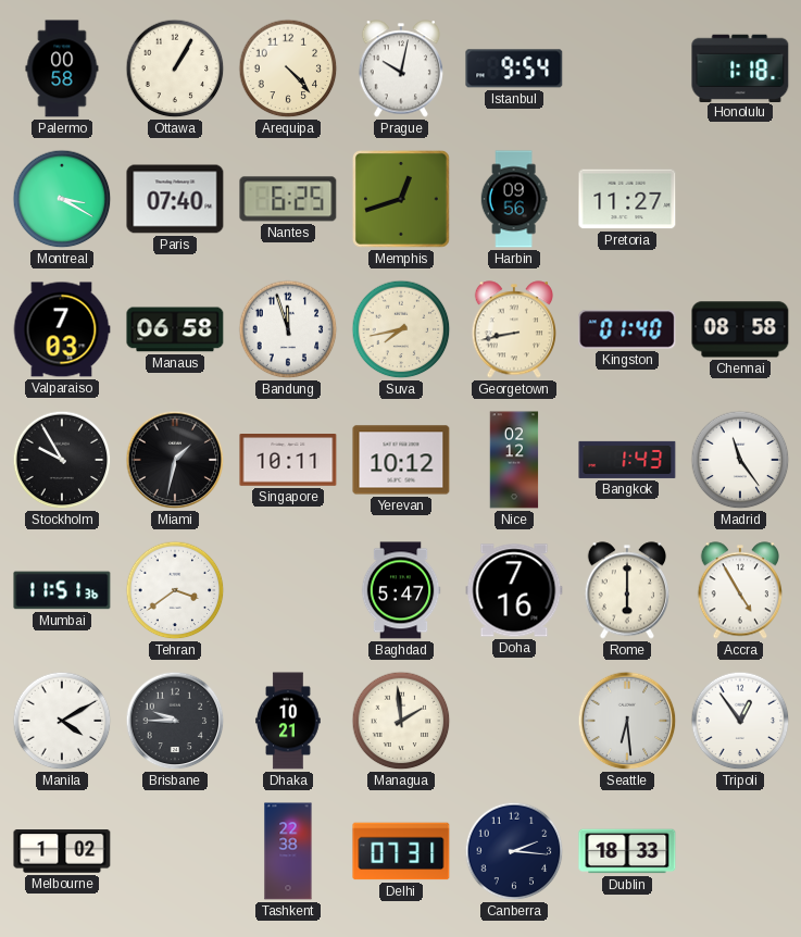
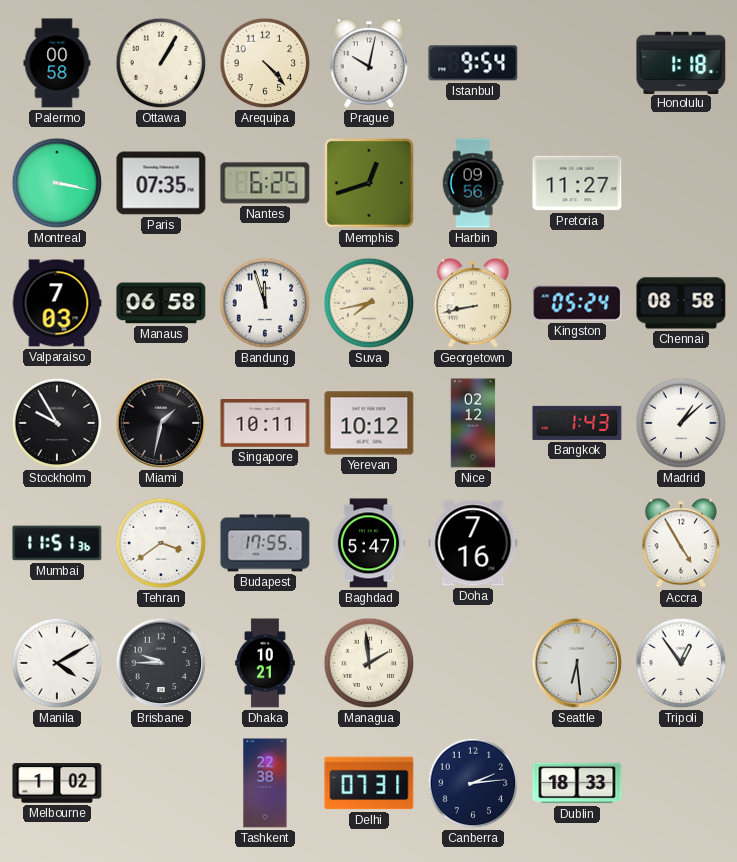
Montreal: 3:20 -> 3:17 (57, 183)
Paris: 07:40 -> 07:35 (161, 183)
Kingston: 01:40 -> 05:24 (577, 303)
Madrid: 11:24 -> 1:08 (681, 423)
Budapest: none -> 17:55 (265, 543)
Rome: 6:00 -> none (626, 590)
Canberra: 2:16 -> 2:14 (473, 783)
